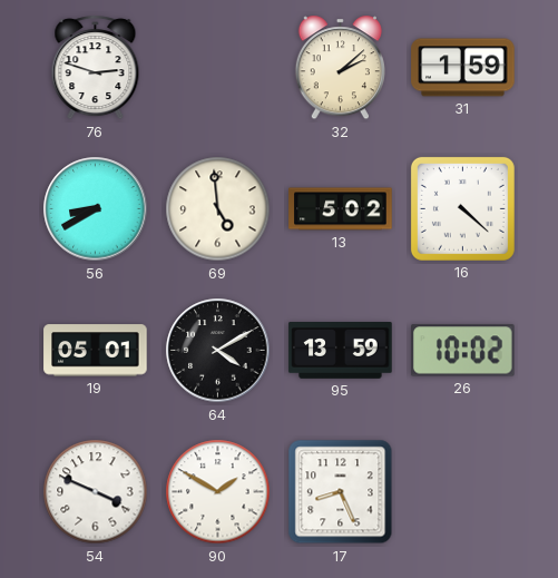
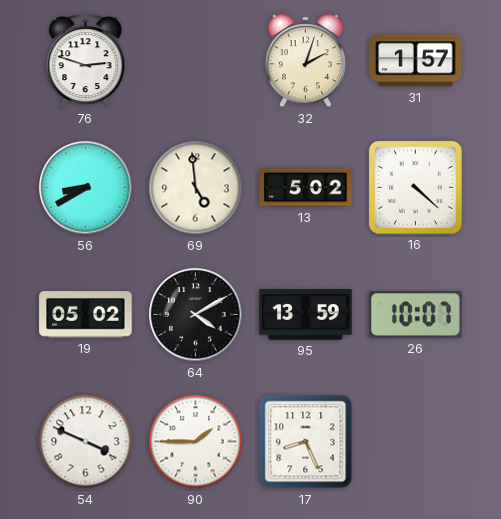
32: 2:08 -> 2:03 (305, 61)
31: 1:59 -> 1:57 (416, 61)
19: 05:01 -> 05:02 (86, 315)
26: 10:02 -> 10:07 (416, 315)
90: 1:50 -> 1:45 (196, 442)
